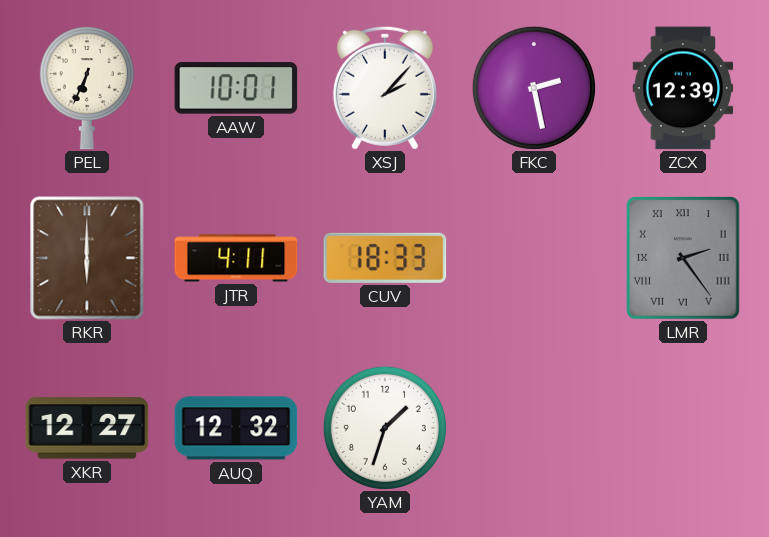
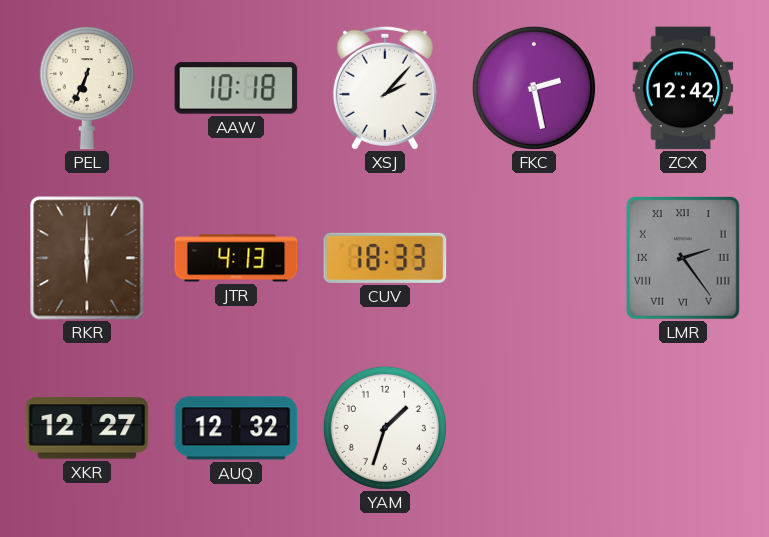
AAW: 10:01 -> 10:18 (236, 88)
ZCX: 12:39 -> 12:42 (683, 88)
JTR: 4:11 -> 4:13 (236, 258)
